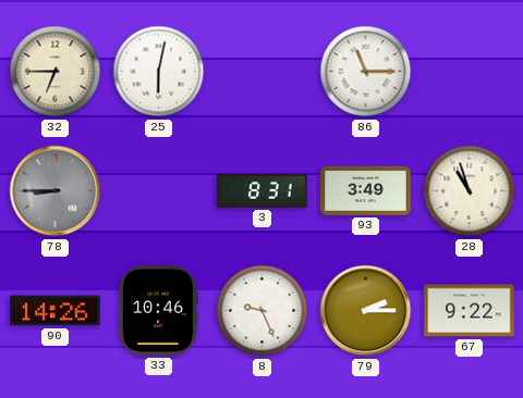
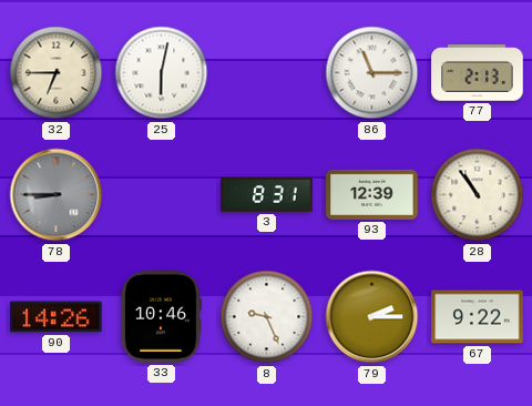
77: none -> 2:13 (478, 73)
93: 3:49 -> 12:39 (372, 194)
28: 10:57 -> 10:54 (478, 195)
